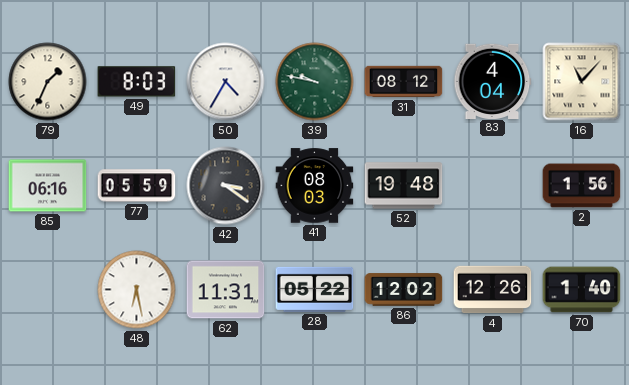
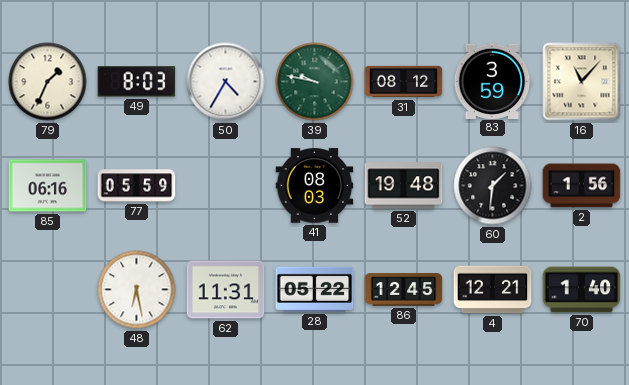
83: 4:04 -> 3:59 (493, 81)
42: 3:21 -> none (226, 186)
60: none -> 1:31 (493, 186)
86: 12:02 -> 12:45 (404, 290)
4: 12:26 -> 12:21 (493, 290)
